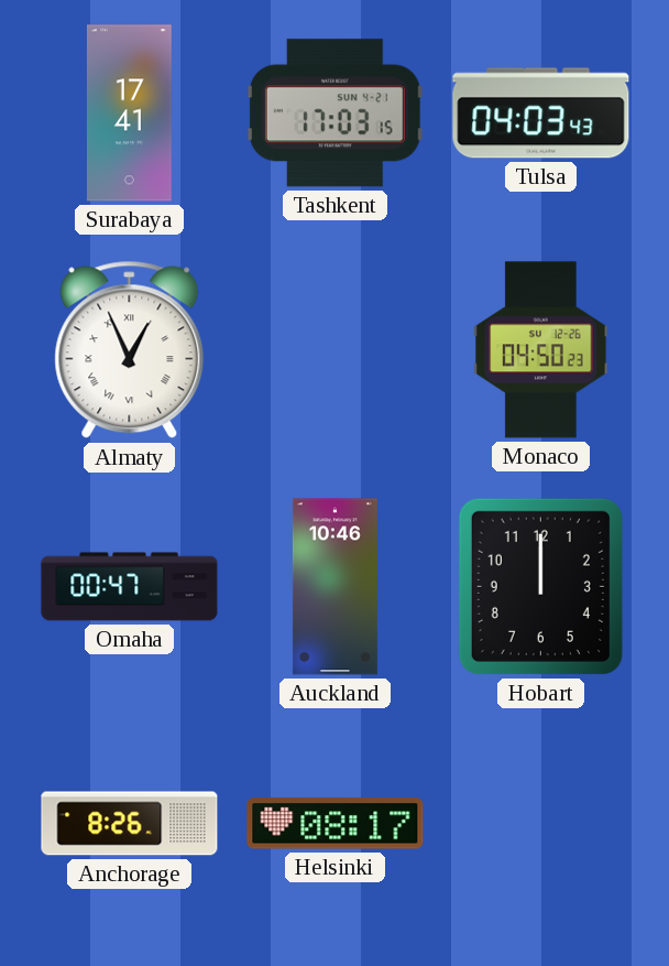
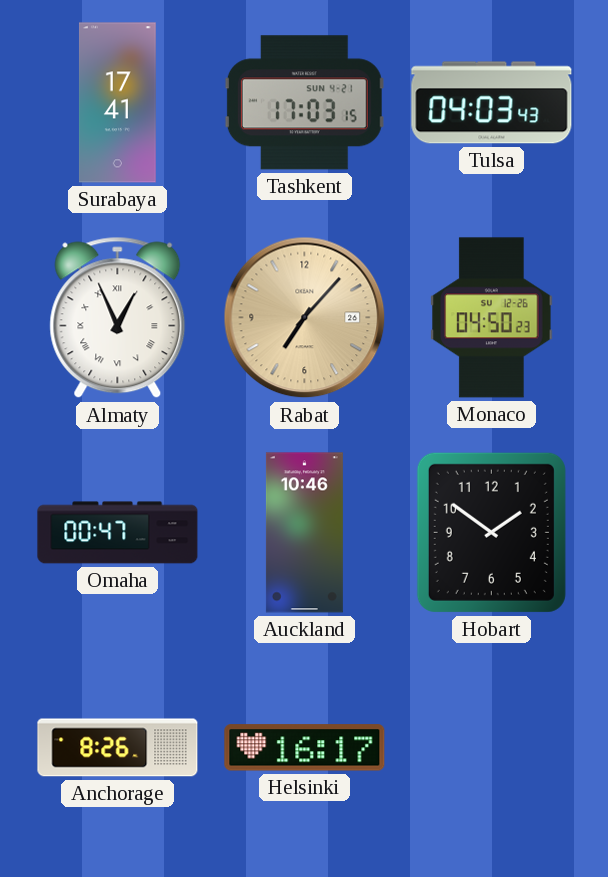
Rabat: none -> 7:07 (305, 318)
Hobart: 12:00 -> 1:51 (491, 532)
Helsinki: 08:17 -> 16:17 (305, 748)
